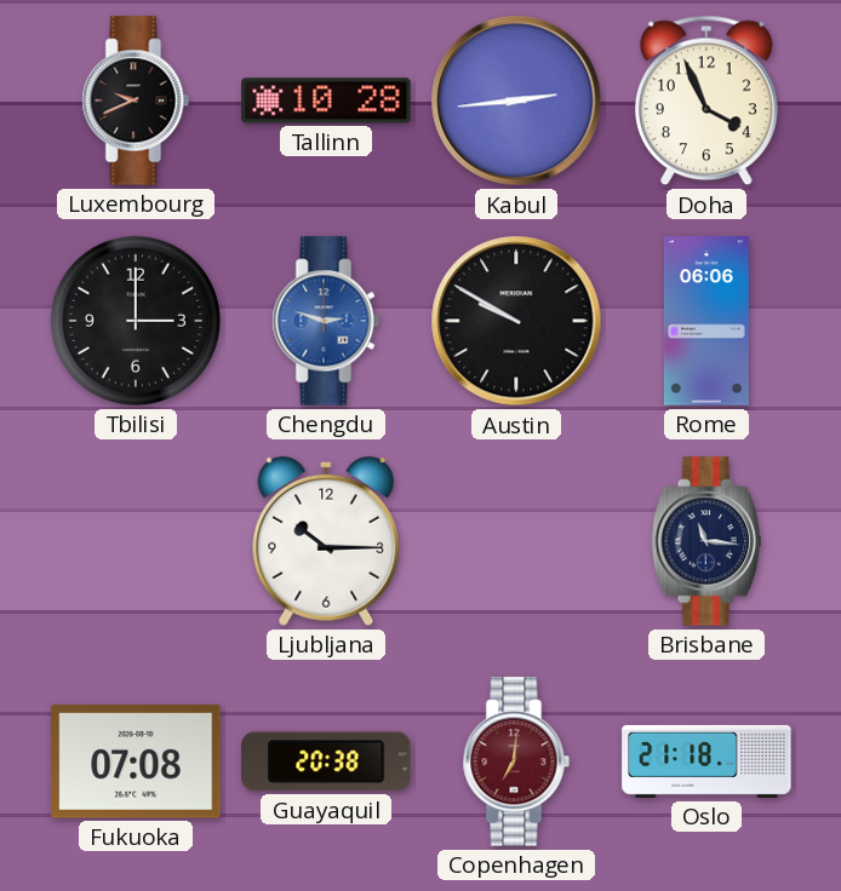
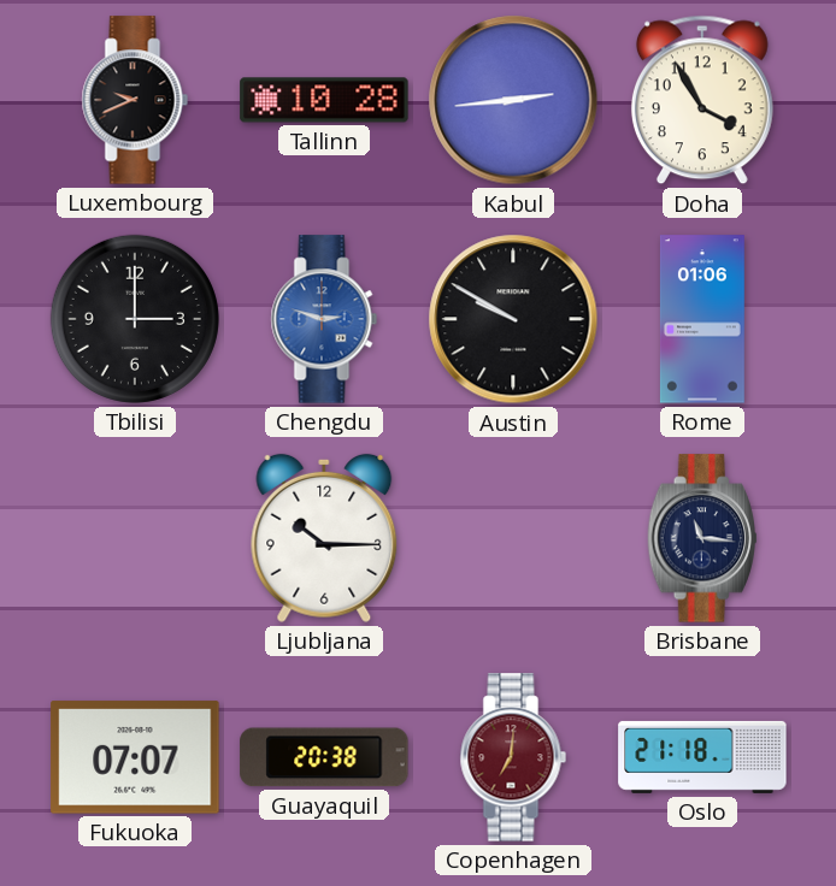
Doha: 3:56 -> 3:55 (702, 100)
Rome: 06:06 -> 01:06 (702, 319)
Fukuoka: 07:08 -> 07:07 (135, 757)
